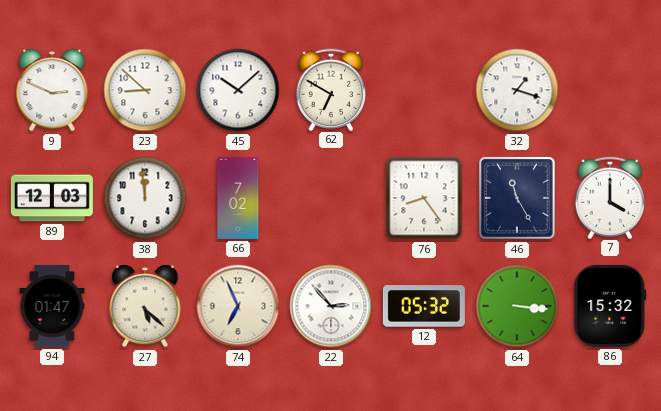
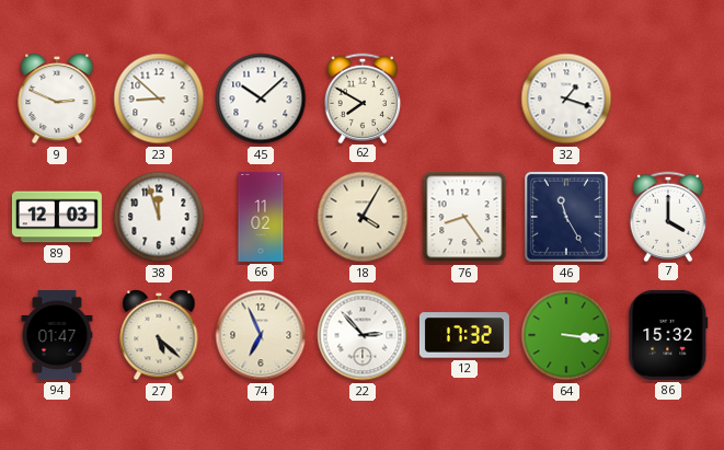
62: 6:50 -> 7:50 (363, 97)
38: 11:59 -> 11:57 (159, 217)
66: 7:02 -> 11:02 (261, 217)
18: none -> 4:05 (363, 217)
12: 05:32 -> 17:32 (464, 335)
